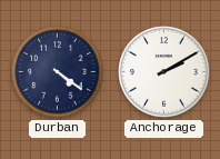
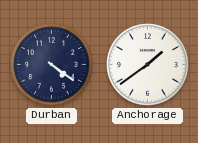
Anchorage: 2:10 -> 1:39 (148, 65)
